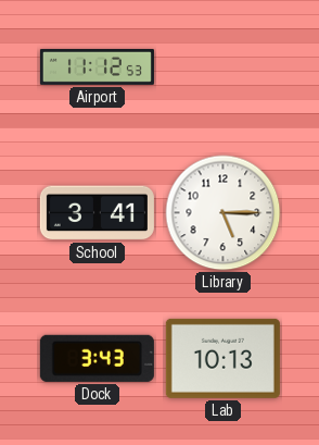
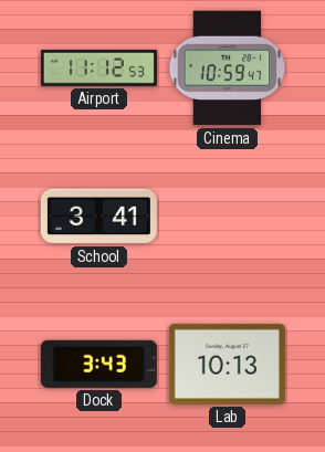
Cinema: none -> 10:59 (228, 69)
Library: 5:15 -> none (224, 213)
